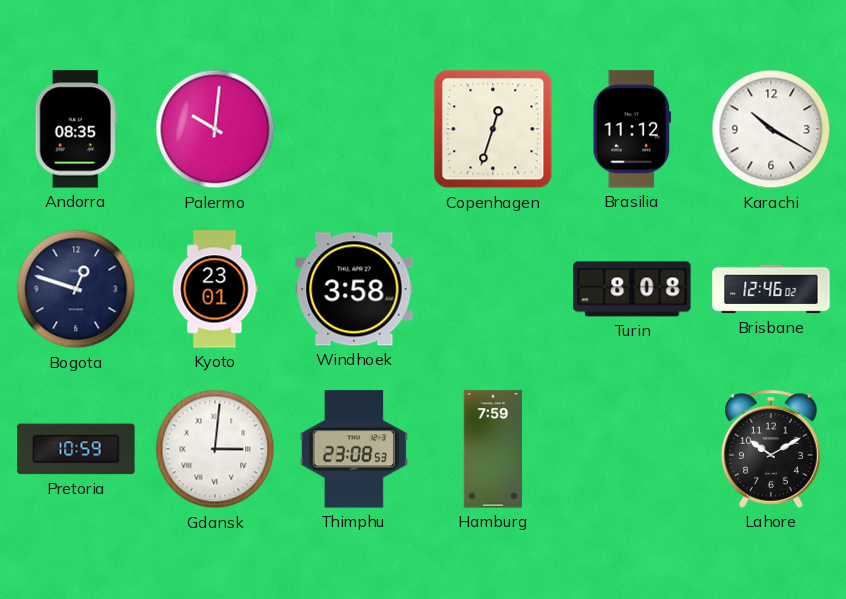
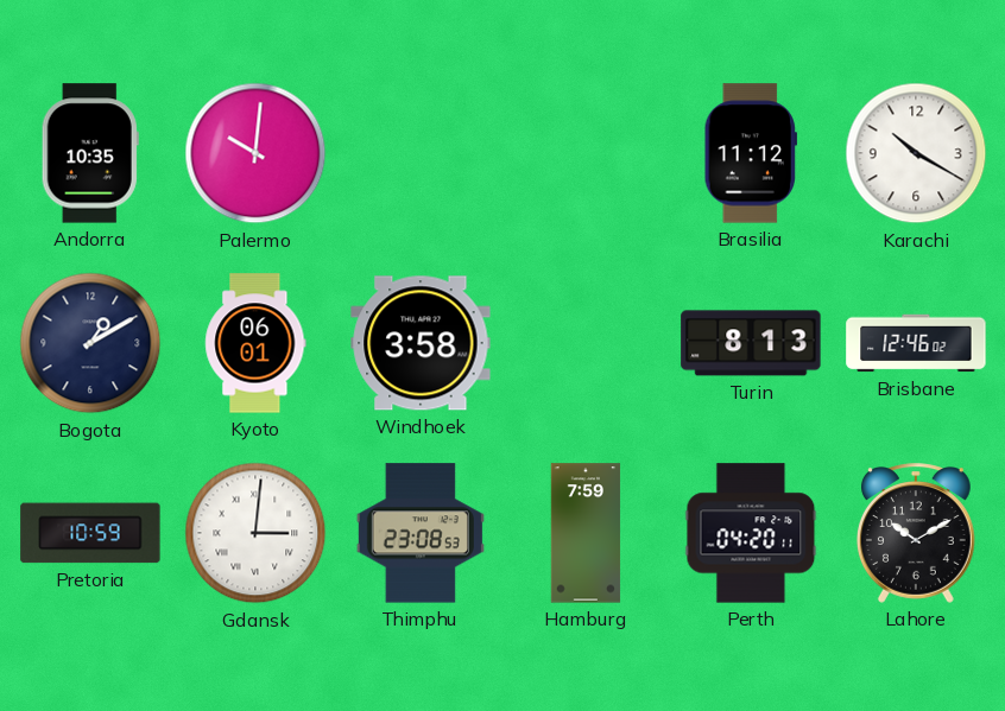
Andorra: 08:35 -> 10:35 (90, 153)
Copenhagen: 12:33 -> none (493, 129)
Bogota: 12:48 -> 1:10 (90, 343)
Kyoto: 23:01 -> 06:01 (255, 343)
Turin: 8:08 -> 8:13 (751, 343)
Perth: none -> 04:20 (751, 533)
